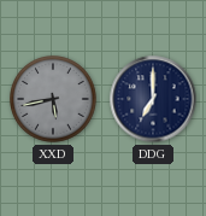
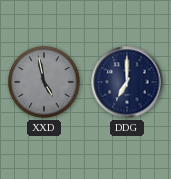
XXD: 5:43 -> 4:58 (44, 82)
